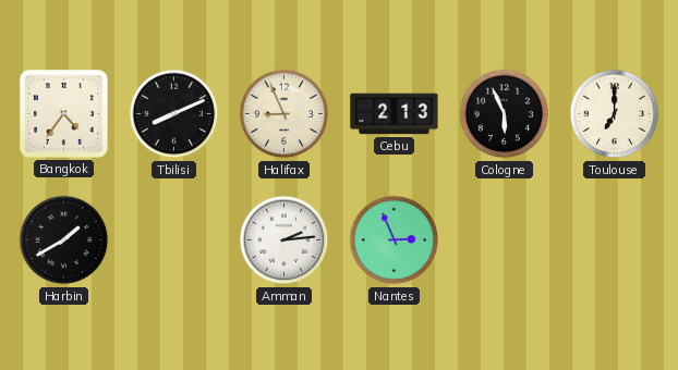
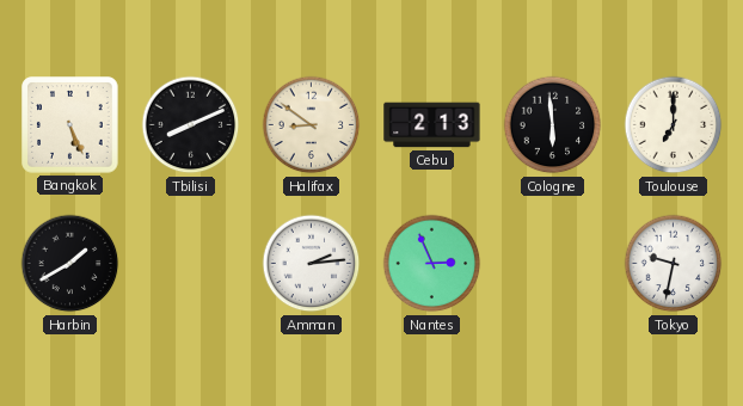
Bangkok: 4:36 -> 5:26 (70, 125)
Halifax: 8:56 -> 8:51 (312, 125)
Cologne: 5:56 -> 5:59 (553, 125)
Tokyo: none -> 9:32 (674, 264)
